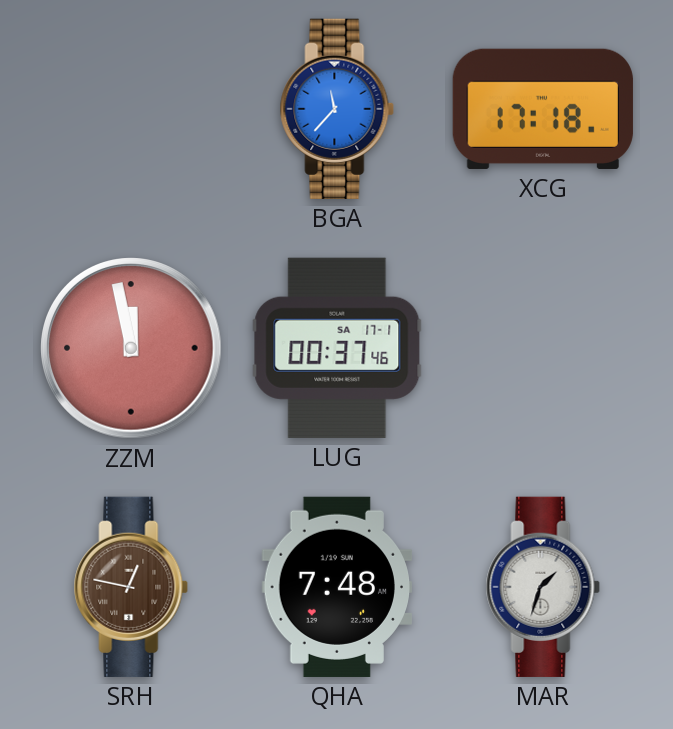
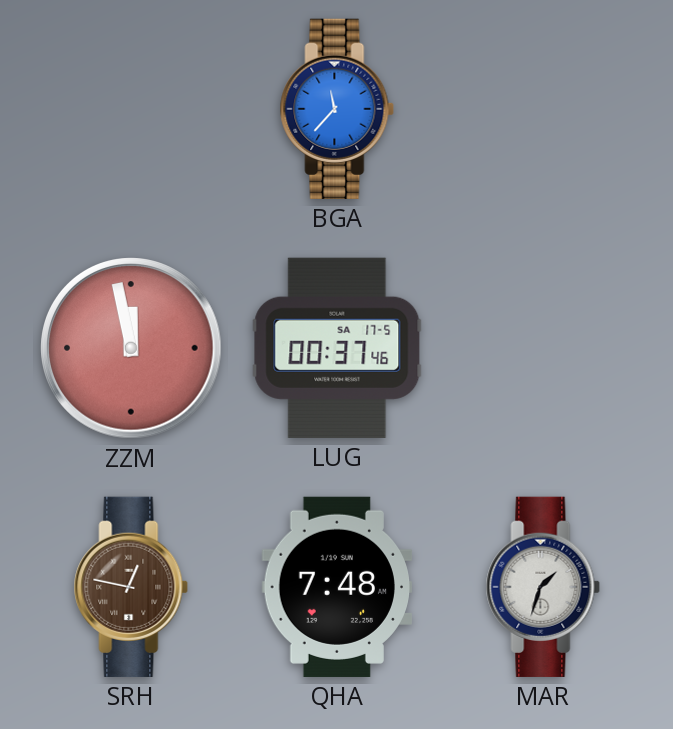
XCG: 17:18 -> none (543, 109)
LUG date: SA 17-1 -> SA 17-5 (337, 348)
